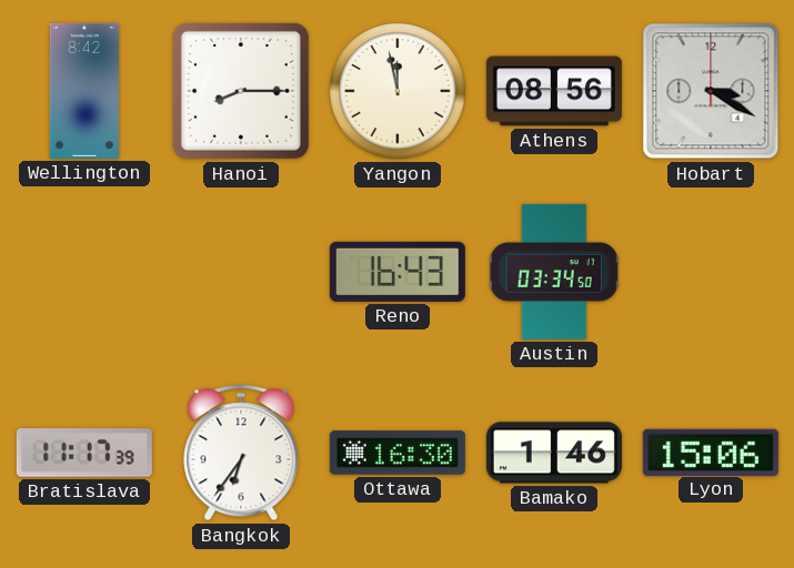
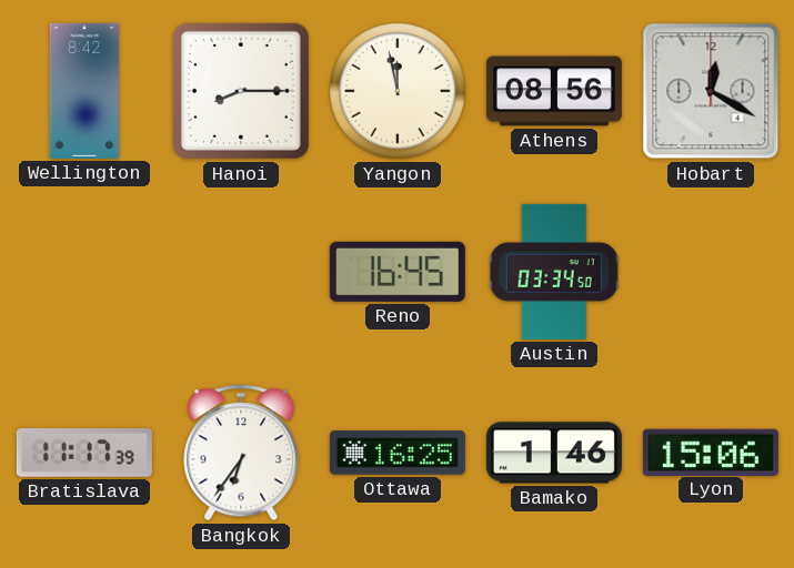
Hobart: 3:20 -> 12:20 (711, 91)
Reno: 16:43 -> 16:45 (398, 272)
Ottawa: 16:30 -> 16:25 (398, 453)
